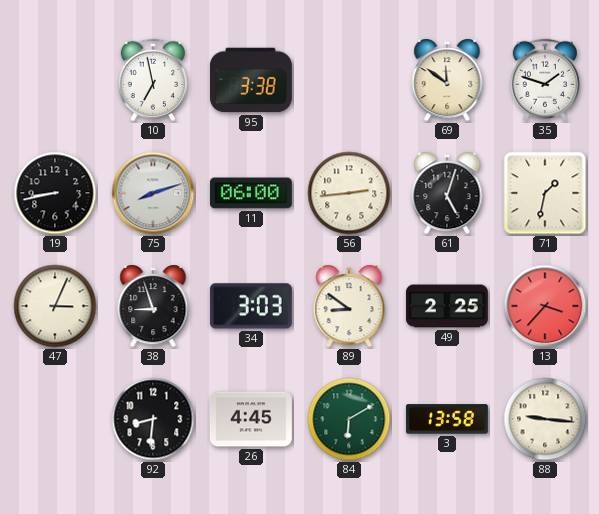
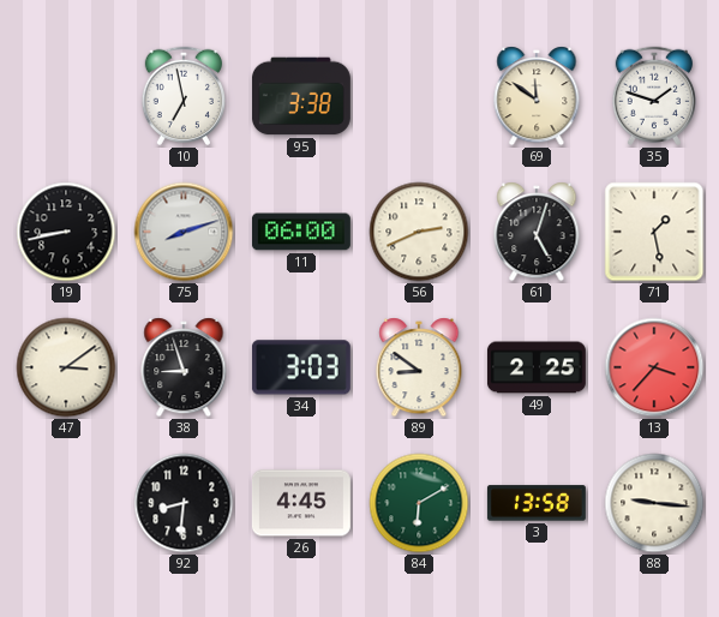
56: 2:44 -> 2:41 (419, 232)
71: 1:32 -> 1:28 (654, 232)
47: 3:04 -> 3:09 (66, 367)
